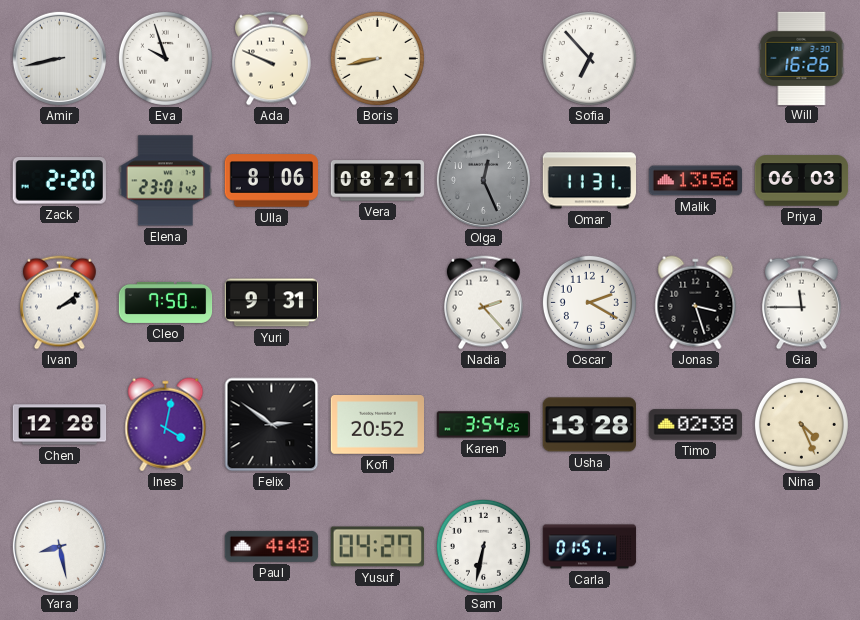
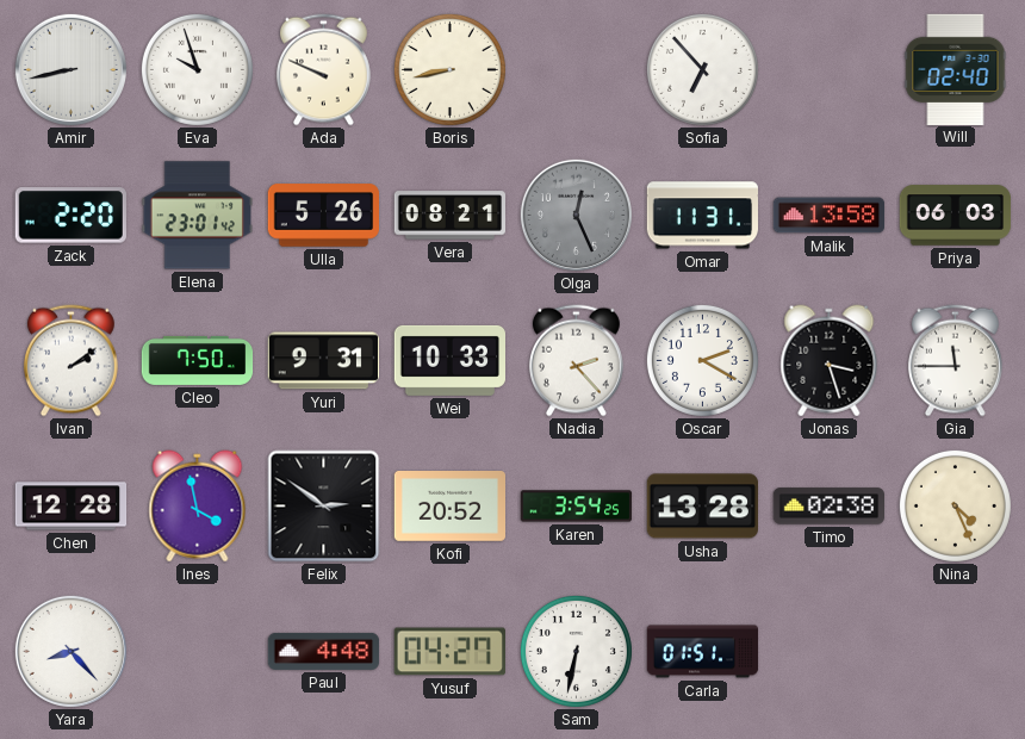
Will: 16:26 -> 02:40 (956, 69)
Ulla: 8:06 -> 5:26 (323, 216)
Malik: 13:56 -> 13:58 (830, 216)
Wei: none -> 10:33 (449, 360)
Ines: 4:02 -> 3:58 (198, 507)
Yara: 8:28 -> 8:23 (70, 651)
